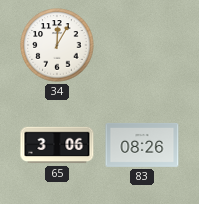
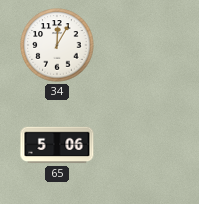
65: 3:06 -> 5:06 (57, 145)
83: 08:26 -> none (142, 145)
